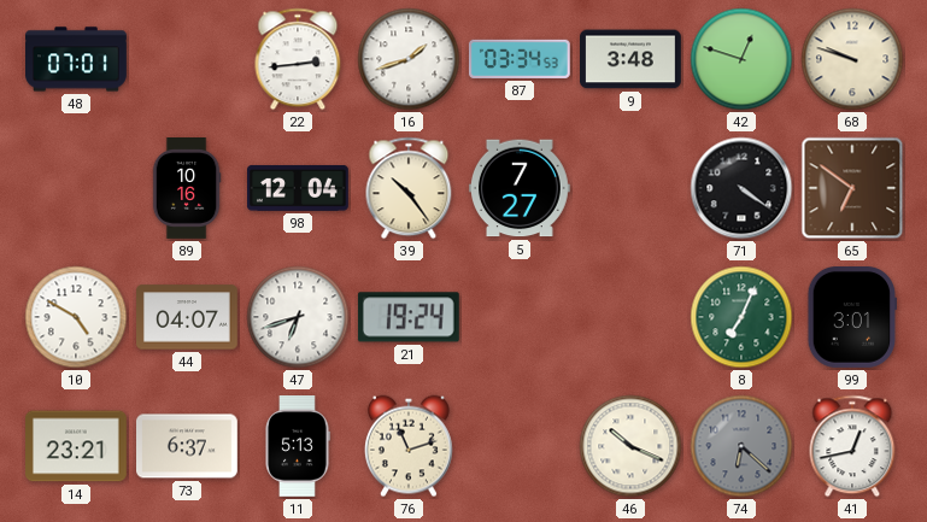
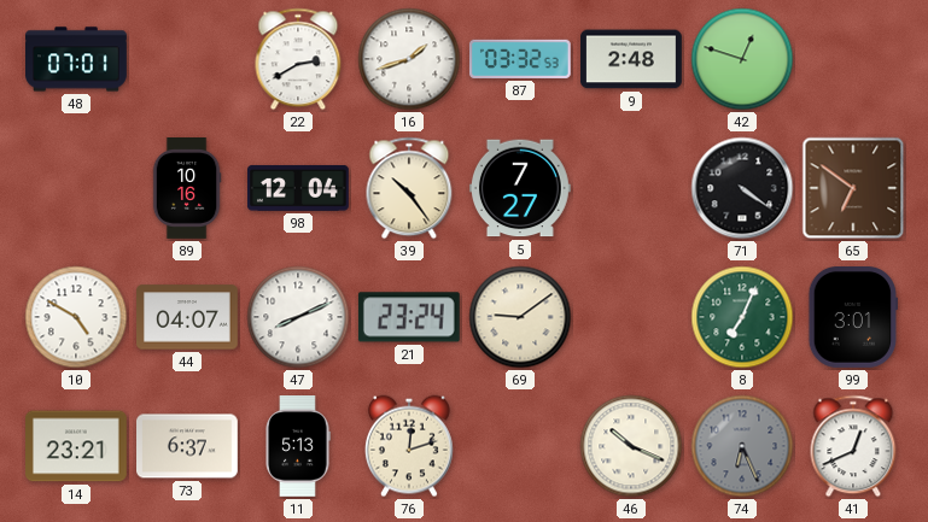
22: 2:44 -> 2:40 (298, 59)
87: 03:34 -> 03:32 (520, 59)
9: 3:48 -> 2:48 (632, 59)
68: 9:48 -> none (852, 59)
47: 6:42 -> 8:11 (298, 317)
21: 19:24 -> 23:24 (409, 317)
69: none -> 9:09 (520, 317)
76: 11:12 -> 12:12 (409, 446)
74: 6:22 -> 6:26 (742, 446)
41: 12:43 -> 12:41 (853, 446)
